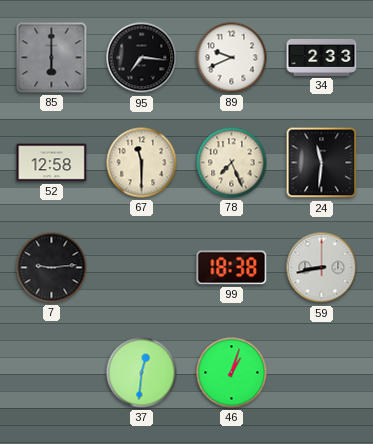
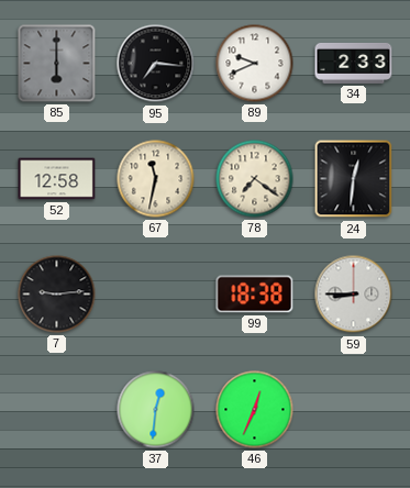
67: 11:30 -> 11:32 (156, 179)
78: 7:26 -> 7:21 (255, 179)
24: 11:31 -> 12:31 (354, 179)
59: 8:43 -> 8:45 (354, 295)
46: 1:03 -> 12:34 (255, 410)
